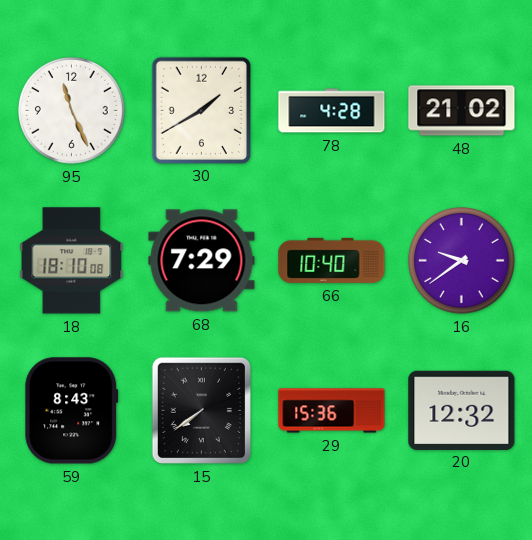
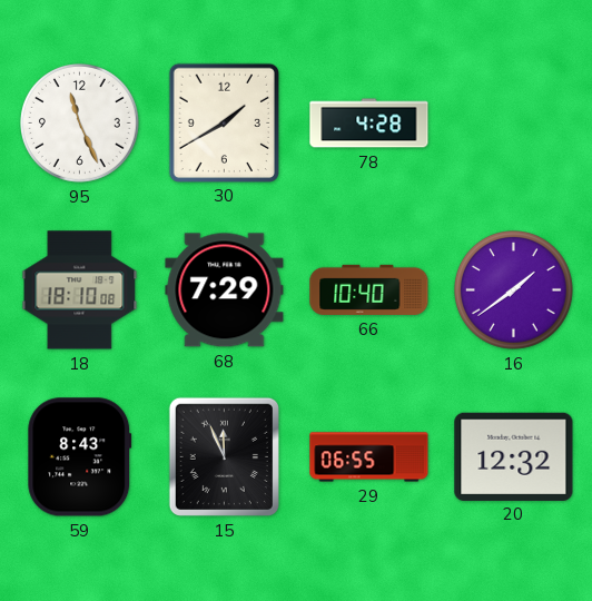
48: 21:02 -> none (462, 111)
16: 9:39 -> 1:39 (514, 290)
15: 7:39 -> 11:56 (224, 456)
29: 15:36 -> 06:55 (369, 457)
